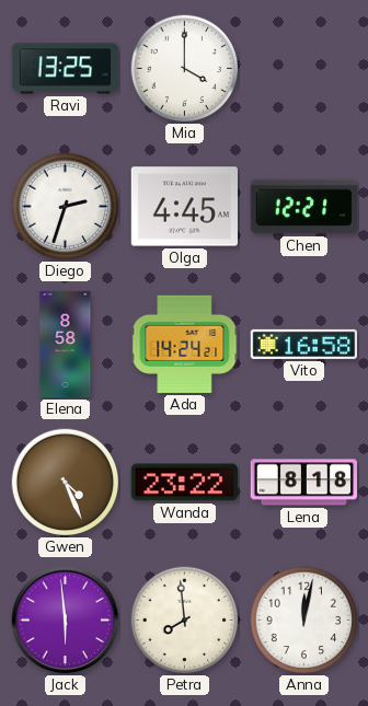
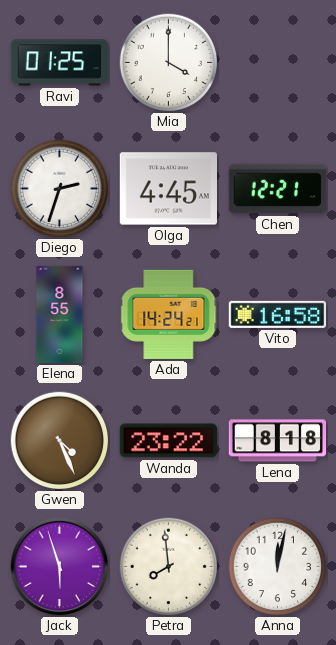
Ravi: 13:25 -> 01:25 (60, 63)
Elena: 8:58 -> 8:55 (60, 315)
Jack: 5:59 -> 5:57 (60, 567)
